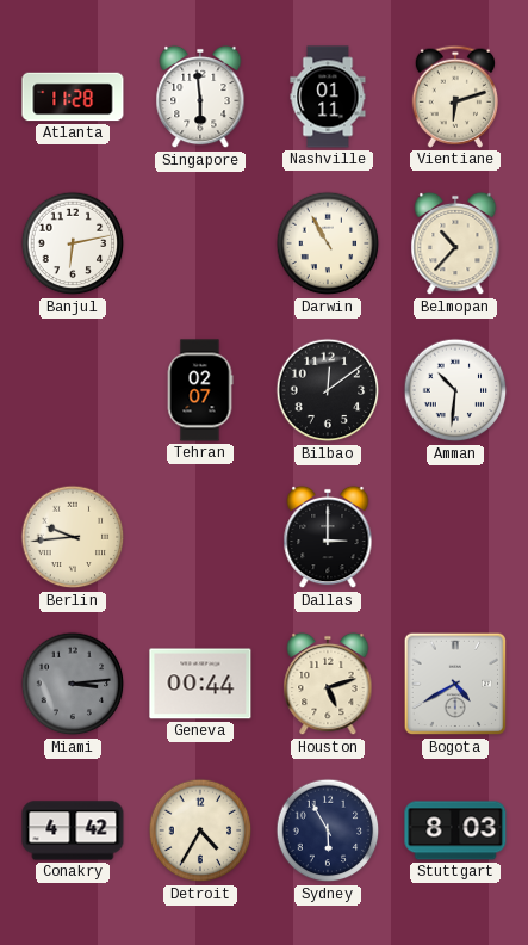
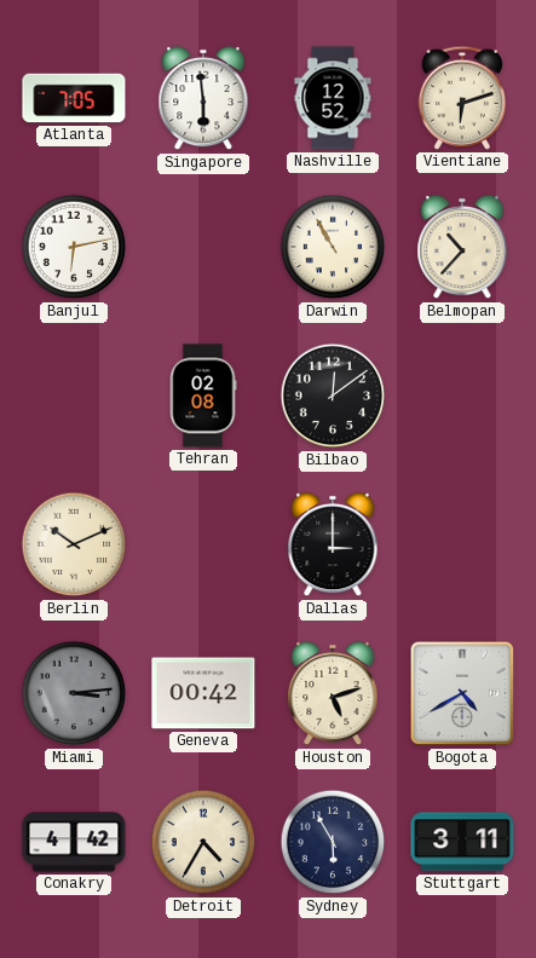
Atlanta: 11:28 -> 7:05 (74, 98)
Nashville: 01:11 -> 12:52 (333, 98)
Tehran: 02:07 -> 02:08 (203, 396)
Amman: 10:31 -> none (455, 390)
Berlin: 9:44 -> 10:11 (74, 544)
Geneva: 00:44 -> 00:42 (203, 693)
Stuttgart: 8:03 -> 3:11 (462, 842)
